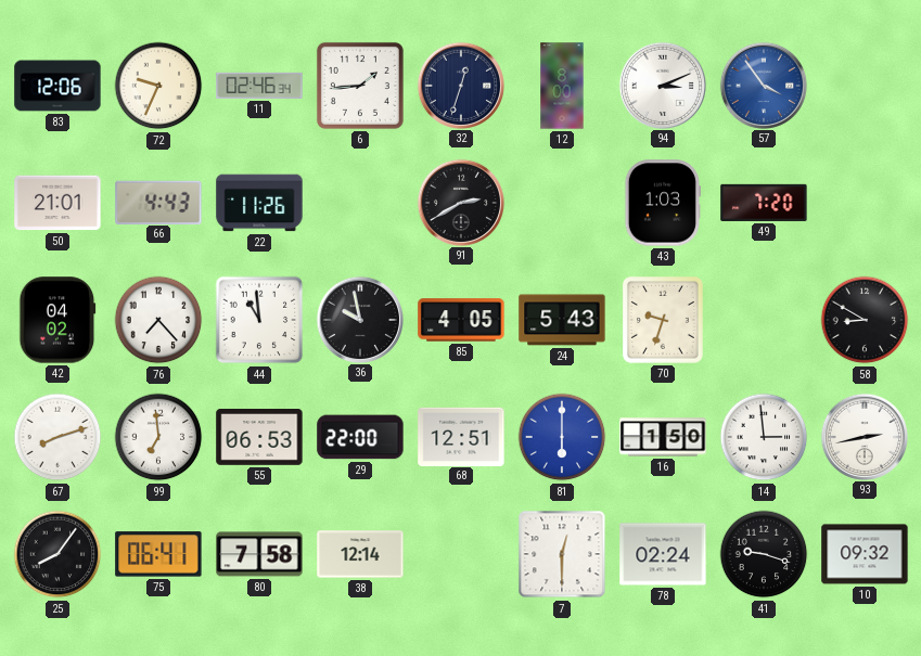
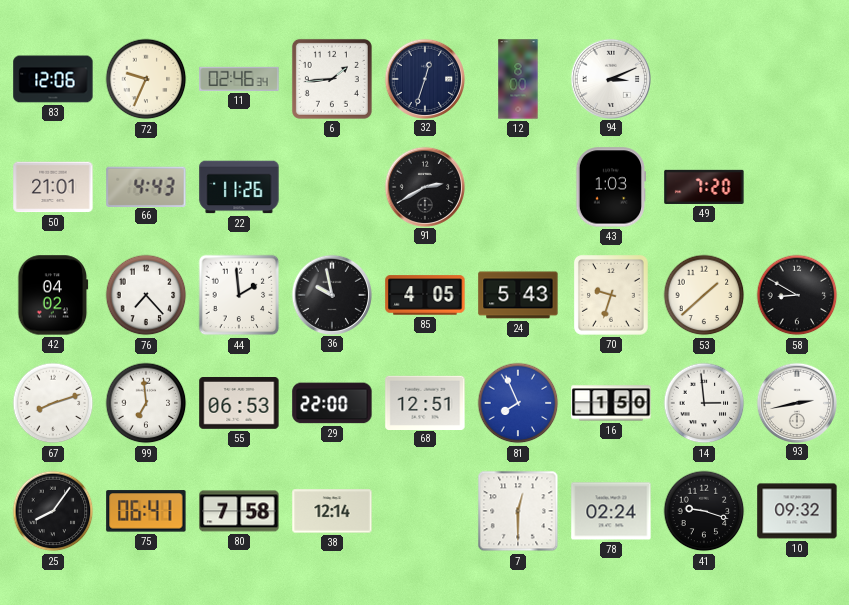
57: 3:54 -> none (763, 85)
44: 10:59 -> 1:59 (239, 295)
53: none -> 1:38 (704, 295)
81: 6:00 -> 7:56 (518, 403)
